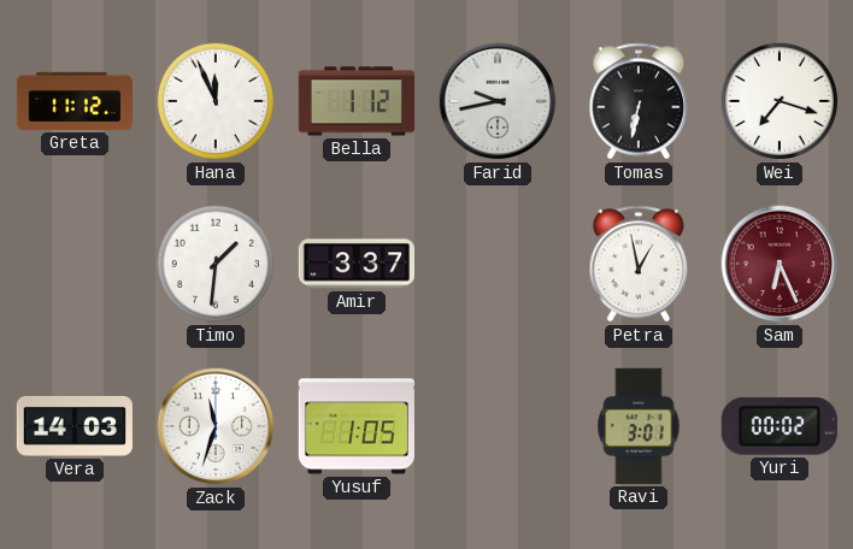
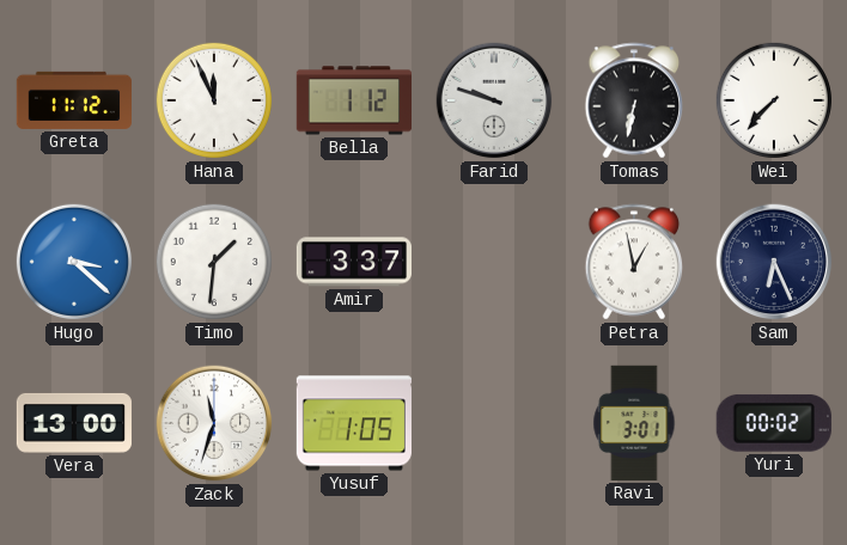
Farid: 9:43 -> 9:48 (494, 100)
Wei: 7:18 -> 7:37 (774, 100)
Hugo: none -> 3:22 (74, 262)
Sam dial: burgundy -> navy (774, 262)
Vera: 14:03 -> 13:00 (74, 423)
